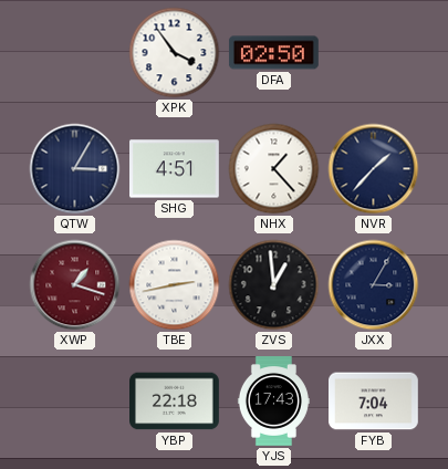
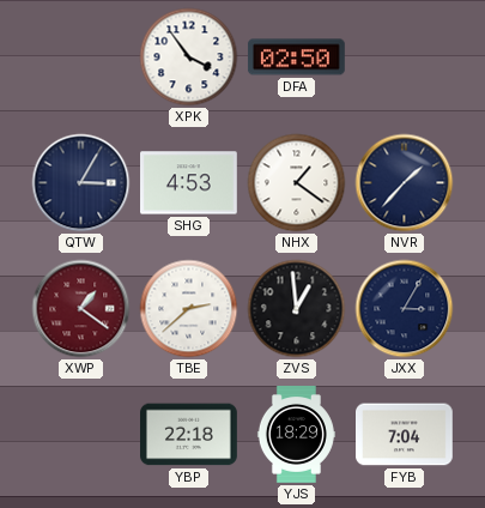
SHG: 4:51 -> 4:53 (189, 183)
NHX: 1:23 -> 1:21 (297, 183)
XWP: 1:18 -> 1:21 (81, 309)
TBE: 2:43 -> 2:38 (189, 309)
YJS: 17:43 -> 18:29 (296, 435)
